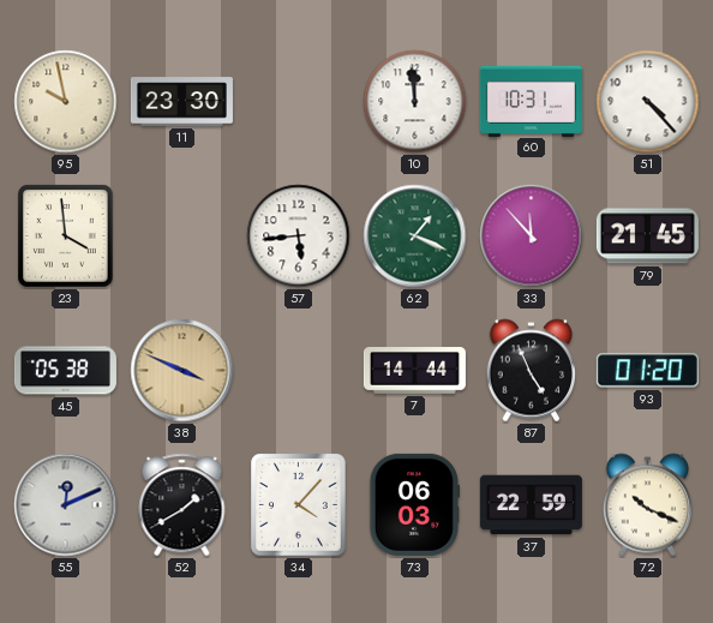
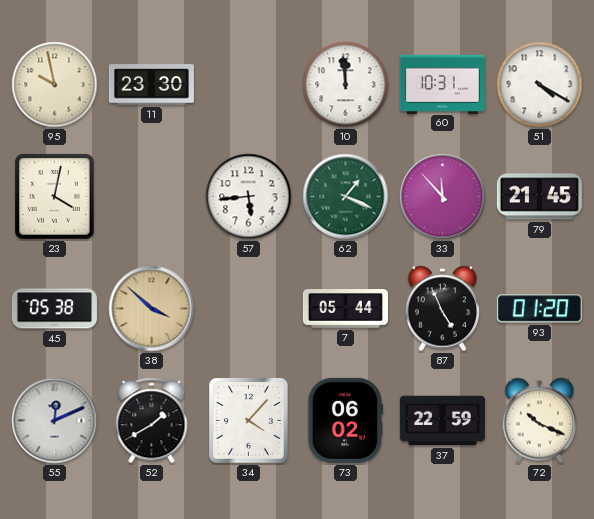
51: 4:23 -> 4:20 (540, 85)
23: 3:59 -> 4:02 (55, 197)
38: 3:49 -> 3:52 (152, 309)
7: 14:44 -> 05:44 (345, 309)
73: 06:03 -> 06:02 (345, 420)
